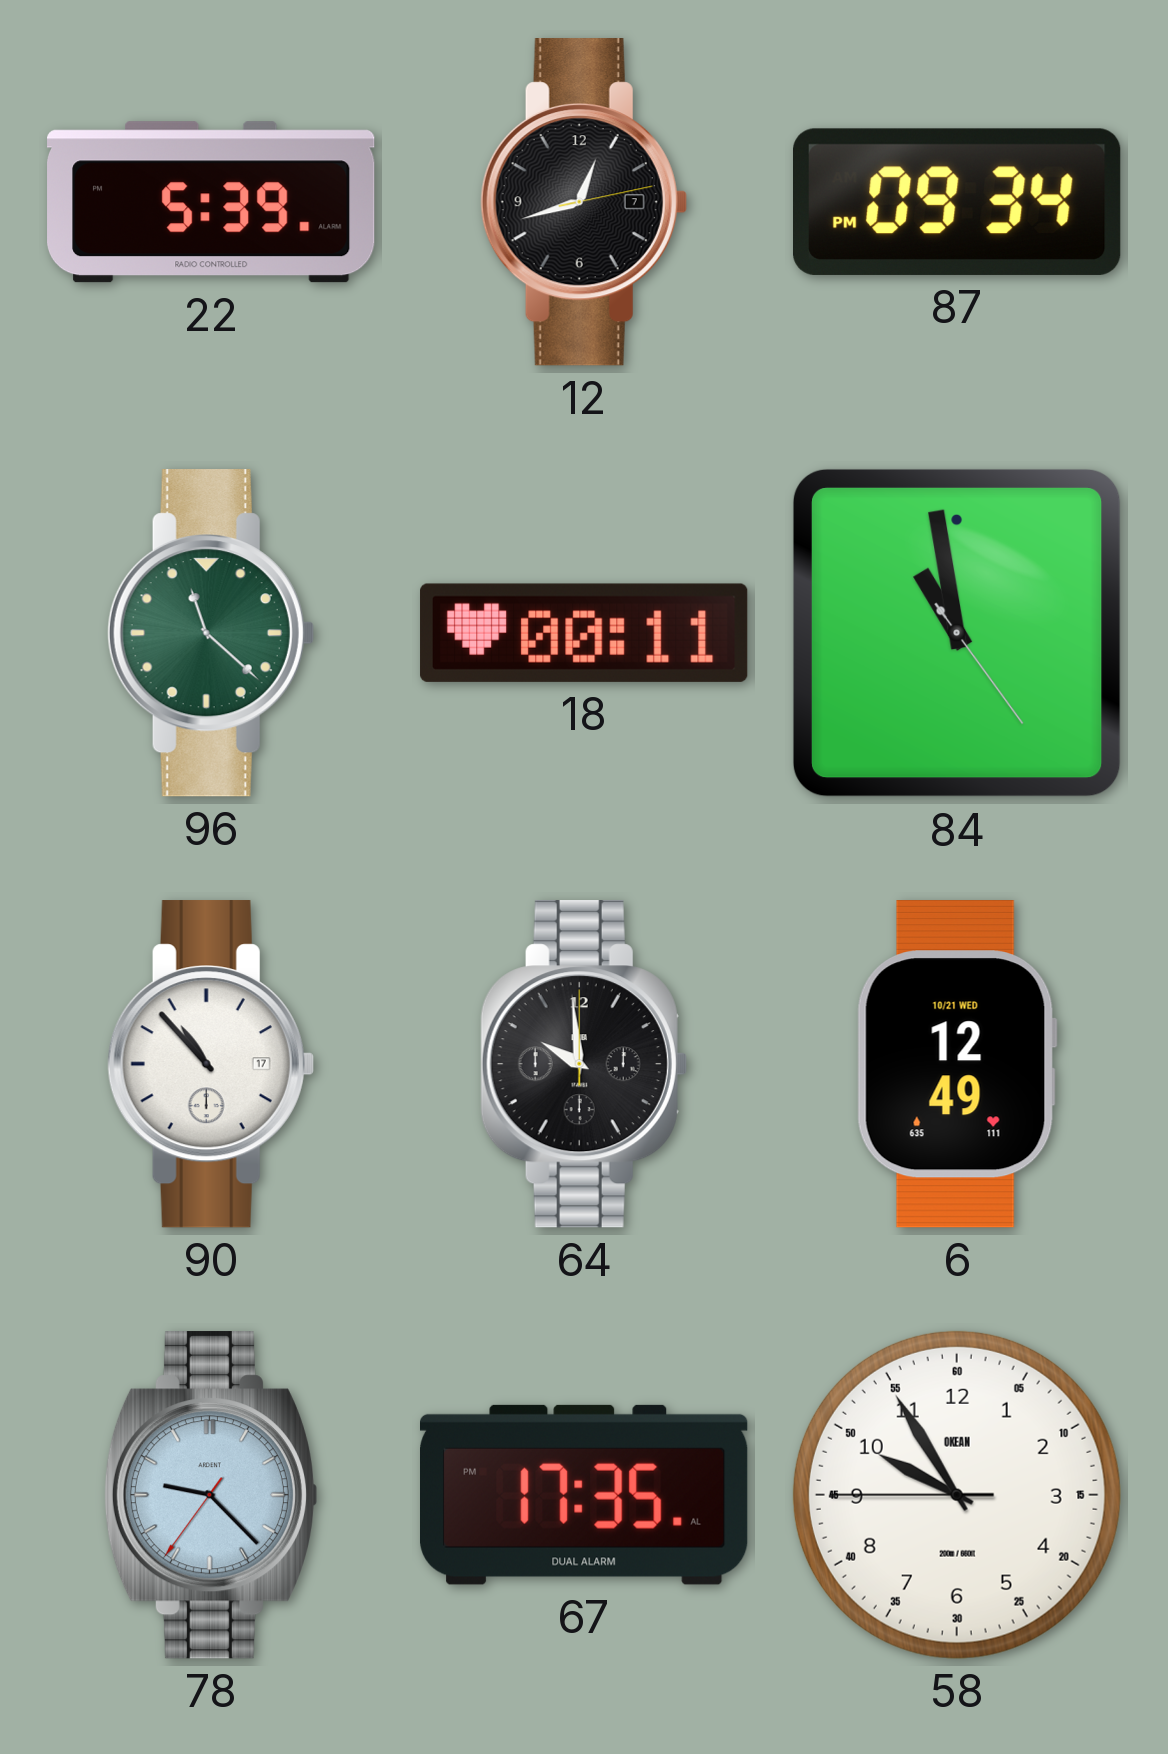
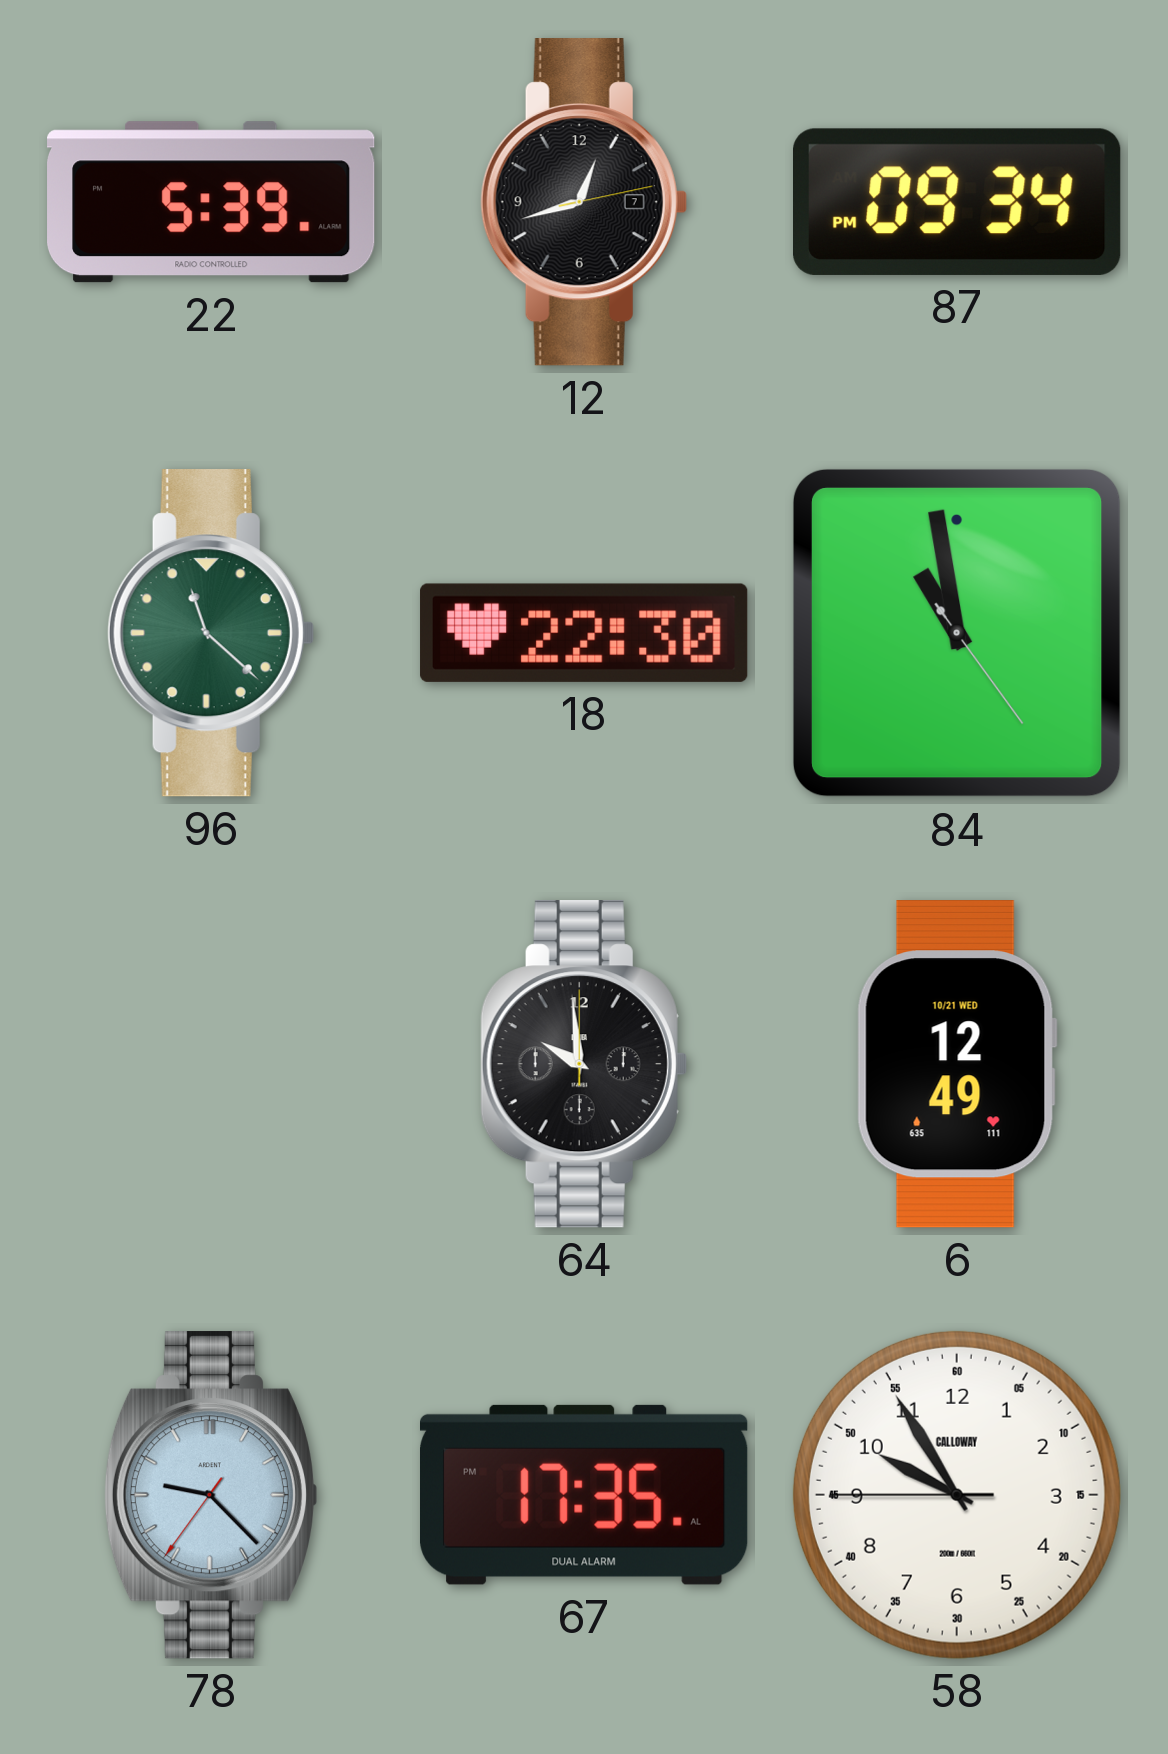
18: 00:11 -> 22:30 (584, 633)
90: 10:53 -> none (211, 1064)
58 brand: OKEAN -> CALLOWAY (957, 1495)
